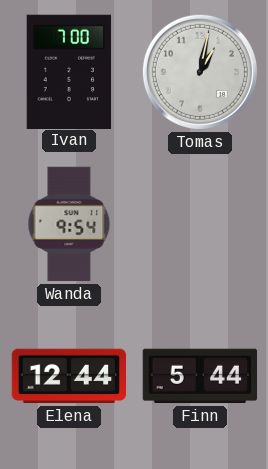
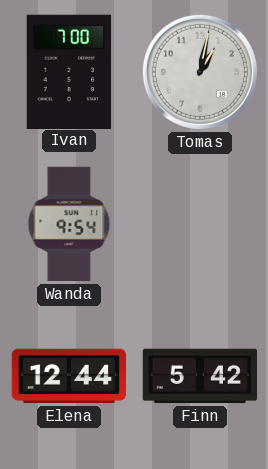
Finn: 5:44 -> 5:42 (200, 376)
